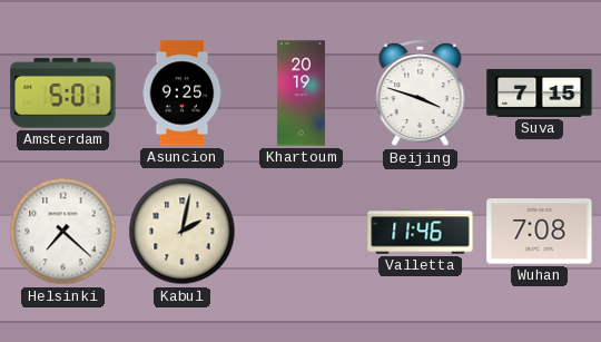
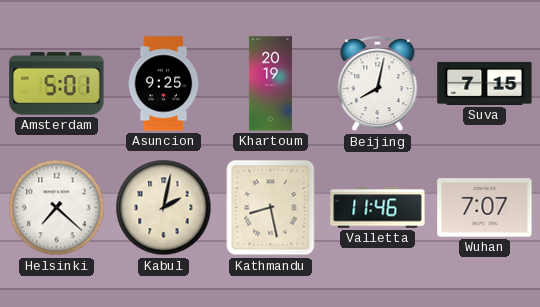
Beijing: 3:48 -> 8:02 (378, 84)
Kathmandu: none -> 8:28 (271, 208)
Wuhan: 7:08 -> 7:07 (485, 208)
